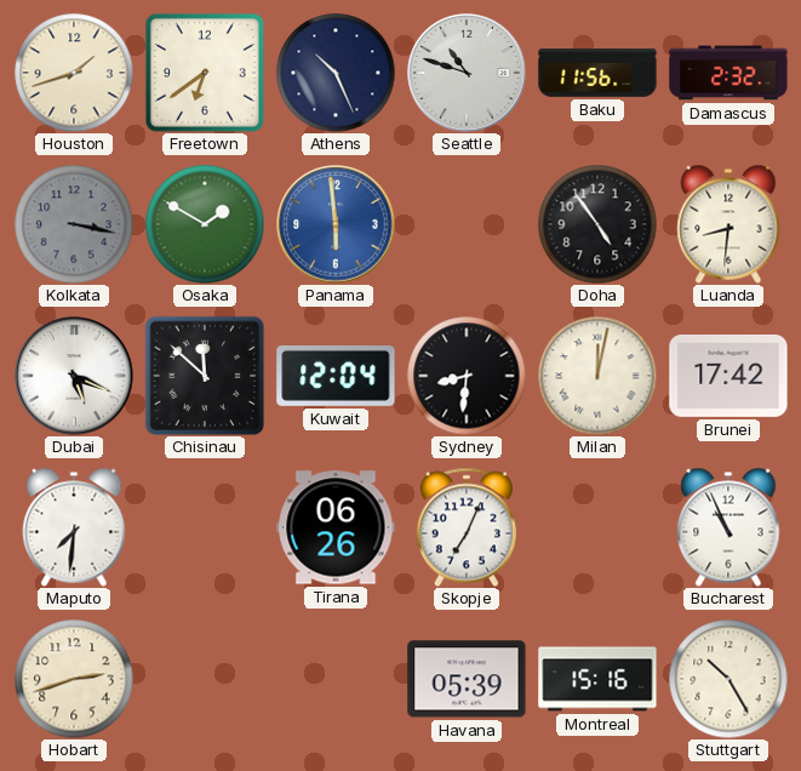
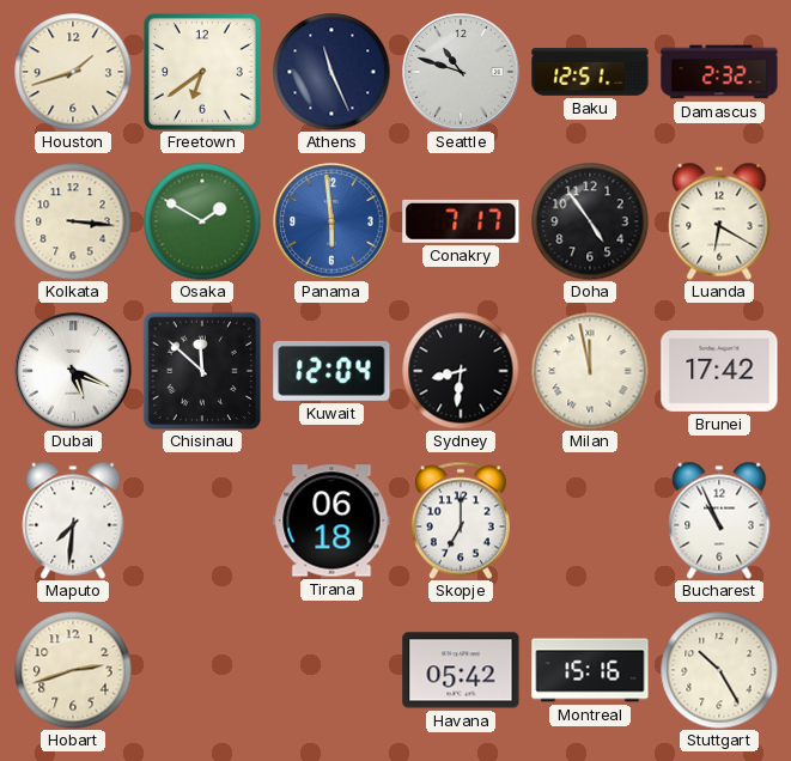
Athens: 10:26 -> 11:26 (331, 72)
Baku: 11:56 -> 12:51 (590, 72)
Kolkata: 3:17 -> 3:16 (73, 221)
Kolkata dial: grey -> cream (73, 221)
Conakry: none -> 7:17 (461, 221)
Luanda: 8:31 -> 6:20 (719, 221)
Milan: 12:02 -> 11:58 (590, 371)
Tirana: 06:26 -> 06:18 (331, 520)
Skopje: 7:04 -> 7:00 (461, 520)
Havana: 05:39 -> 05:42 (461, 670)
